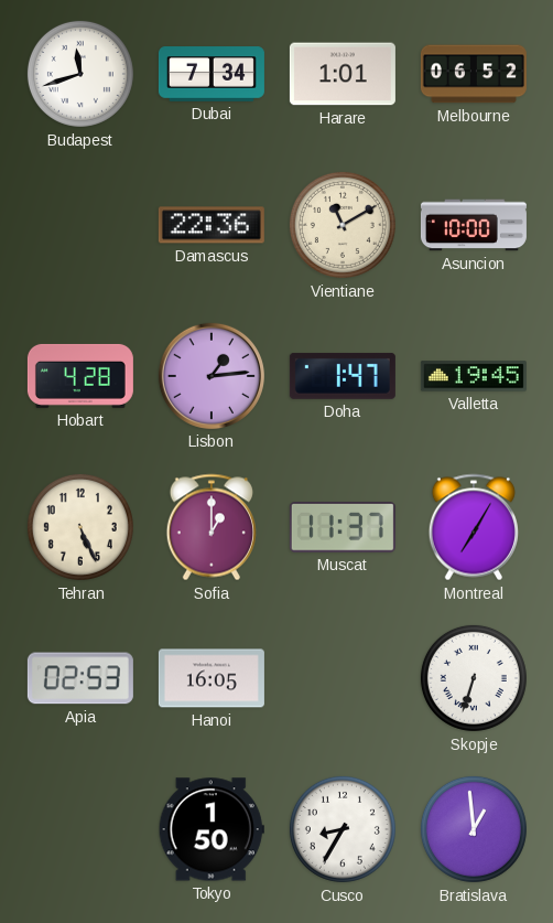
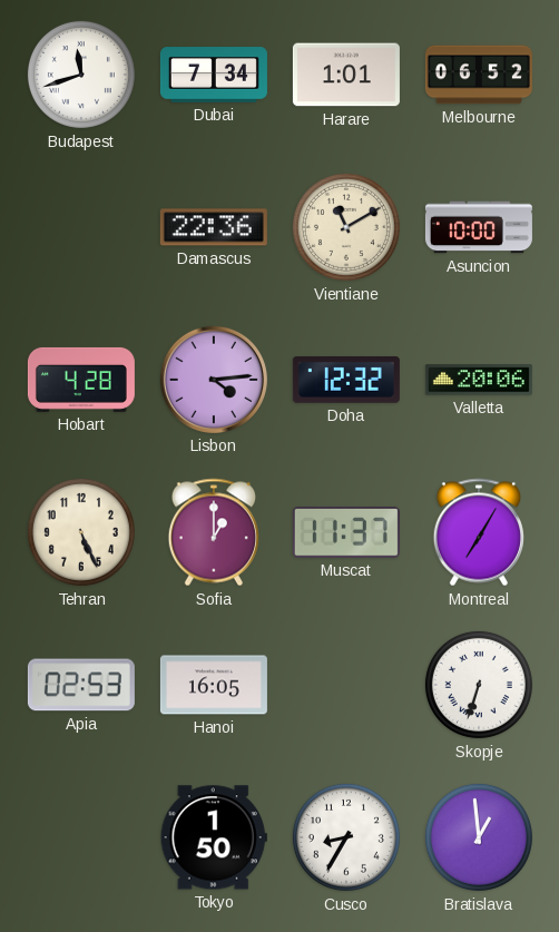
Lisbon: 1:14 -> 4:14 (214, 380)
Doha: 1:47 -> 12:32 (346, 380)
Valletta: 19:45 -> 20:06 (479, 380)
